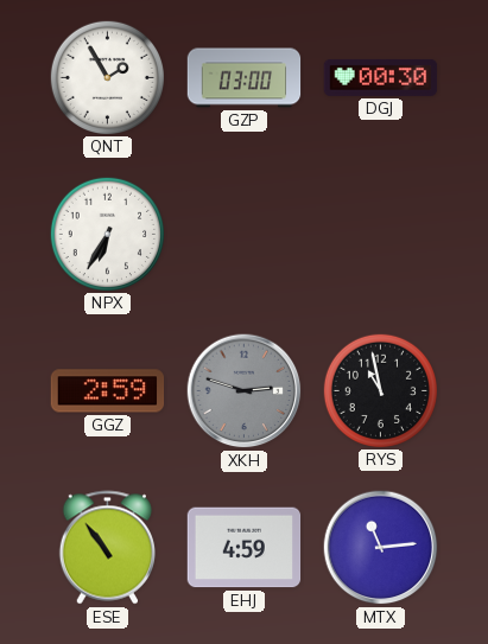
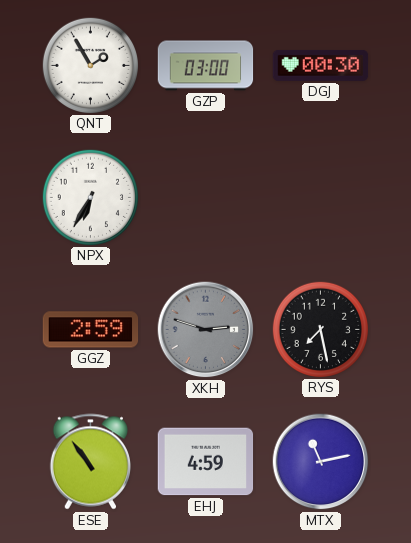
RYS: 10:58 -> 7:28 (320, 329)
MTX: 11:14 -> 11:13 (321, 462)
